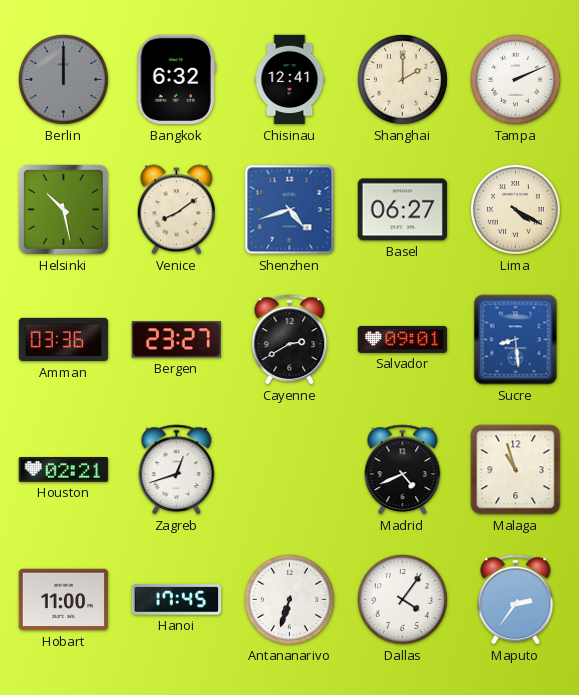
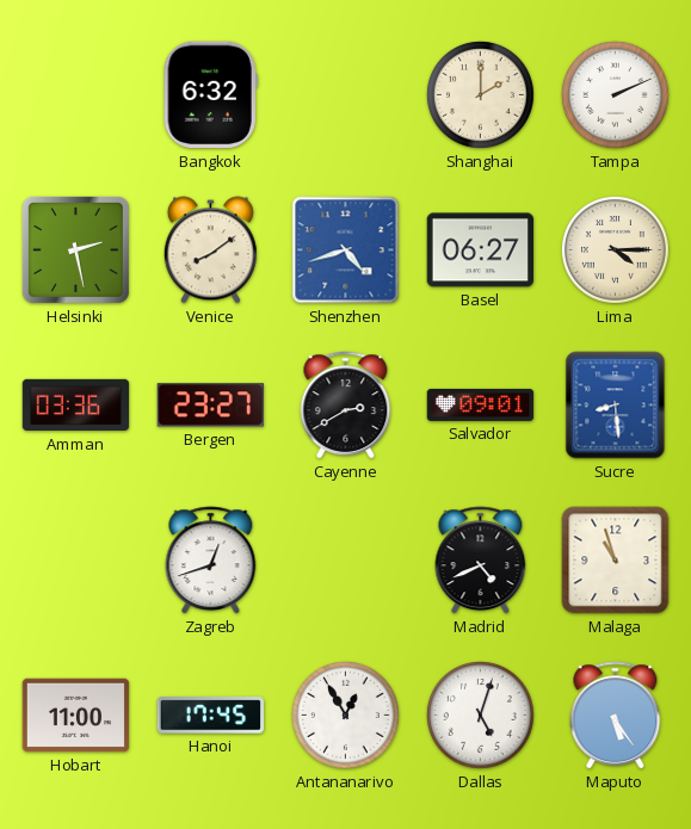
Berlin: 12:00 -> none (64, 80)
Chisinau: 12:41 -> none (290, 80)
Helsinki: 10:28 -> 2:28 (75, 249)
Lima: 4:20 -> 4:15 (616, 250)
Houston: 02:21 -> none (64, 470)
Antananarivo: 6:33 -> 12:55 (346, 716)
Dallas: 4:06 -> 5:03 (481, 716)
Maputo: 2:36 -> 5:24 (616, 716)
